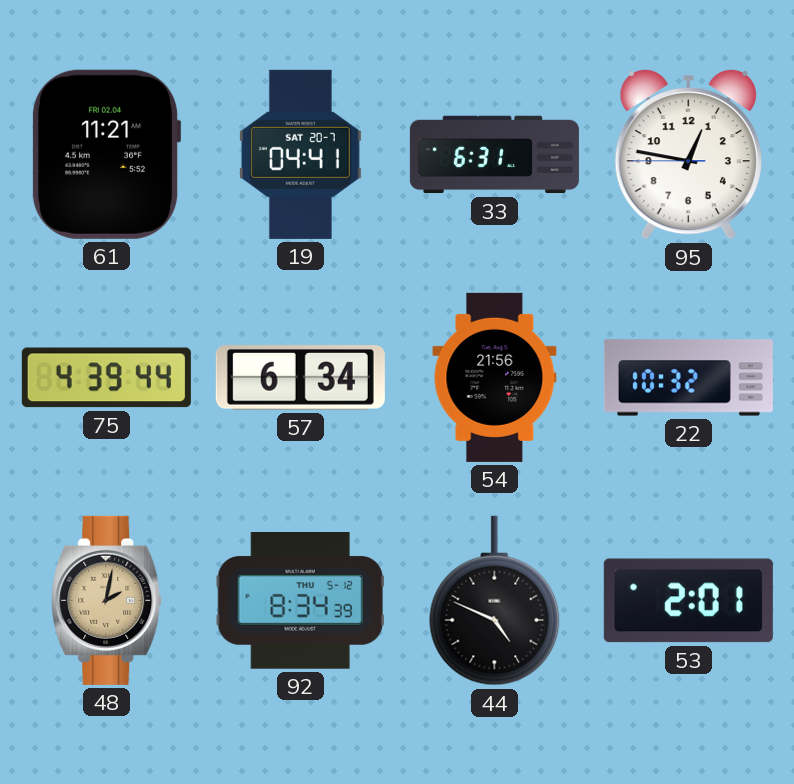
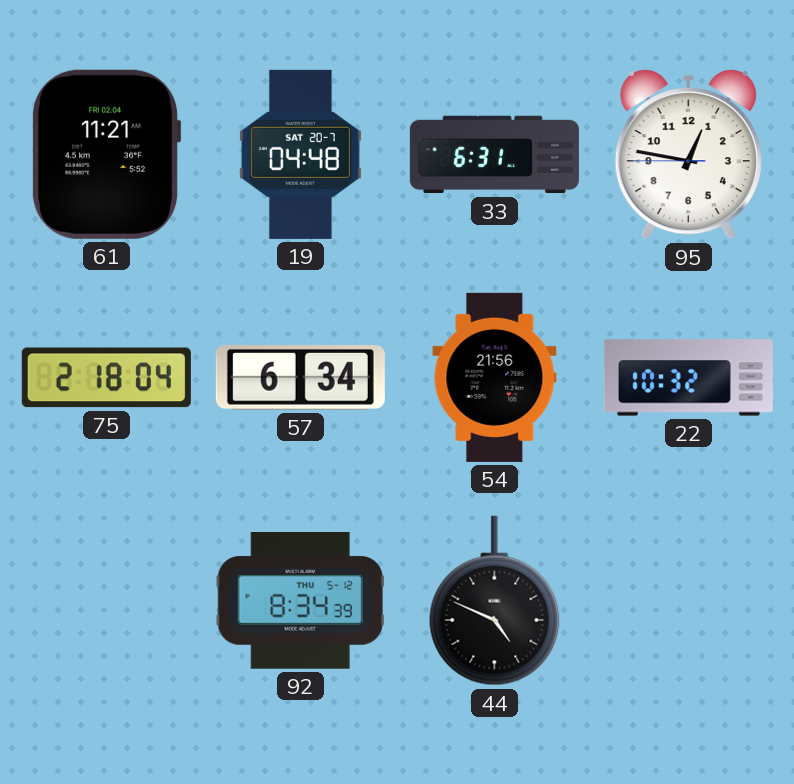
19: 04:41 -> 04:48 (300, 154)
75: 4:39 -> 2:18 (106, 378)
48: 2:02 -> none (107, 600)
53: 2:01 -> none (688, 601)
